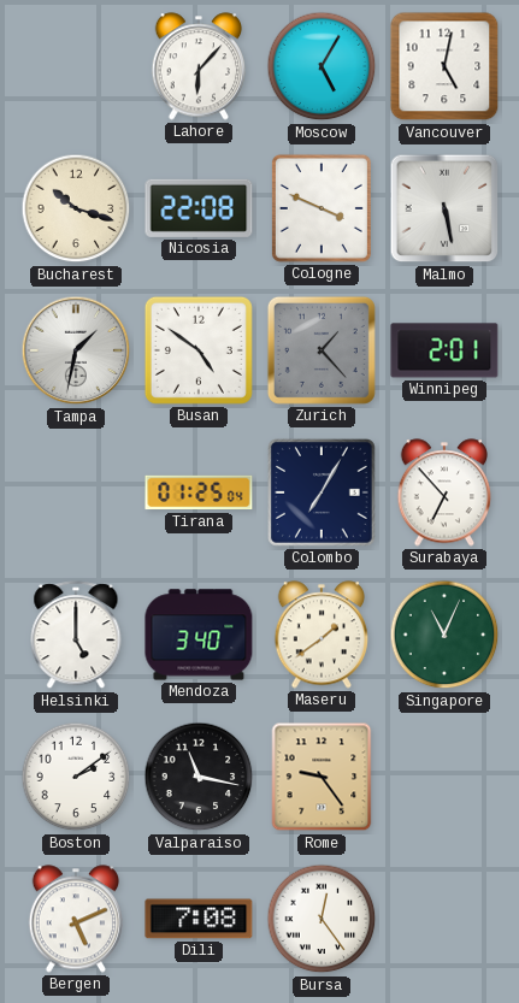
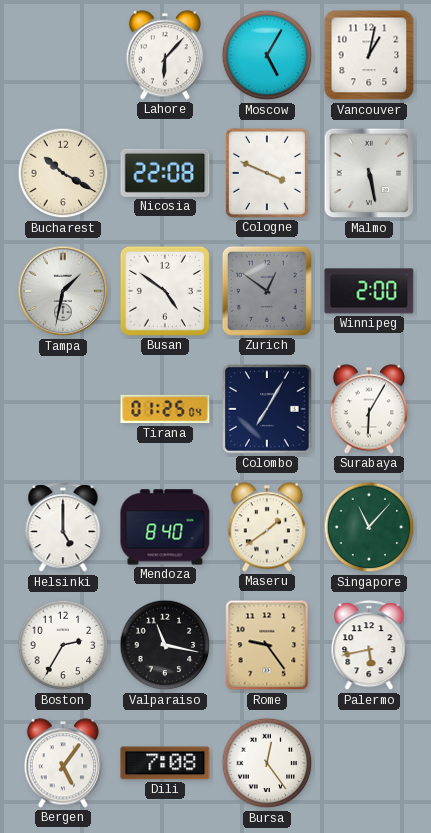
Vancouver: 5:02 -> 1:02 (369, 55)
Bucharest: 10:18 -> 10:20 (63, 173)
Zurich: 1:23 -> 12:51 (267, 291)
Winnipeg: 2:01 -> 2:00 (369, 291)
Surabaya: 6:53 -> 6:05 (369, 409)
Mendoza: 3:40 -> 8:40 (165, 527)
Singapore: 11:04 -> 11:07 (369, 527)
Boston: 2:09 -> 2:35 (63, 645)
Palermo: none -> 5:43 (369, 646)
Bergen: 5:11 -> 5:06 (63, 763)
